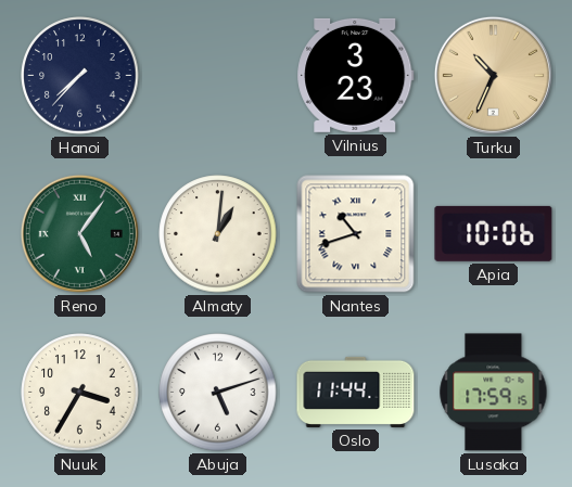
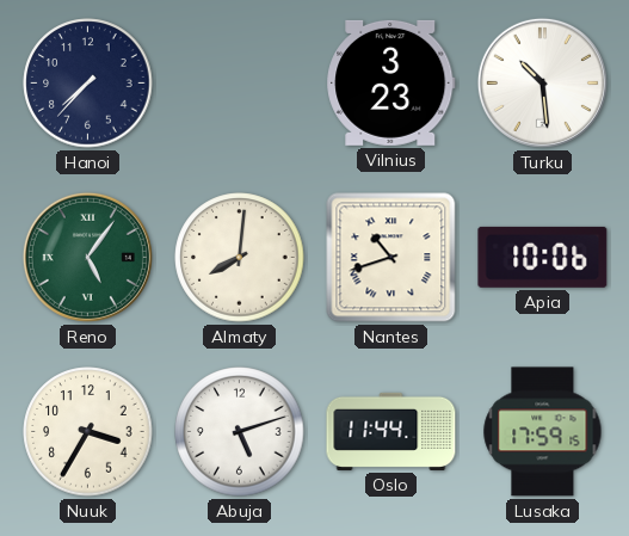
Turku: 10:34 -> 10:29 (542, 82)
Turku dial: champagne -> white (542, 82)
Almaty: 1:01 -> 8:01 (240, 258)
